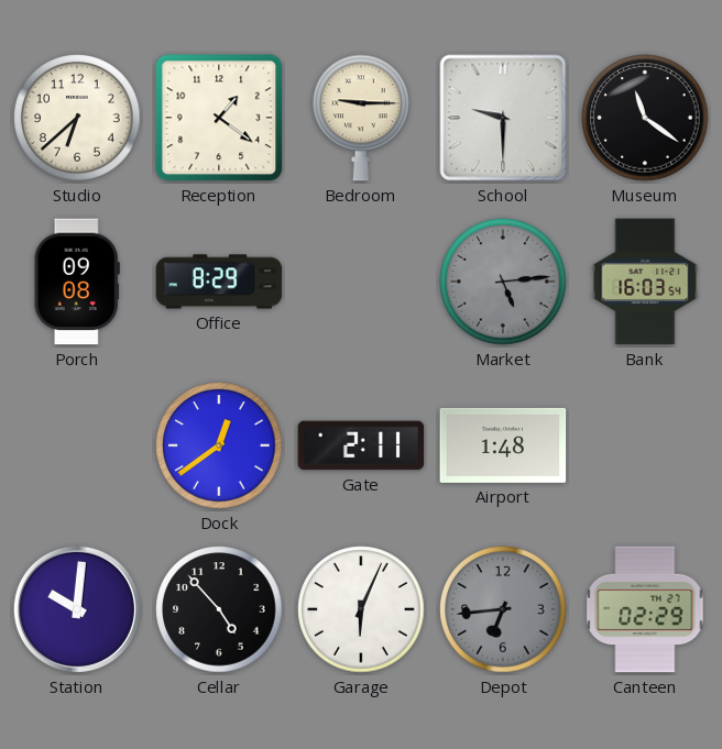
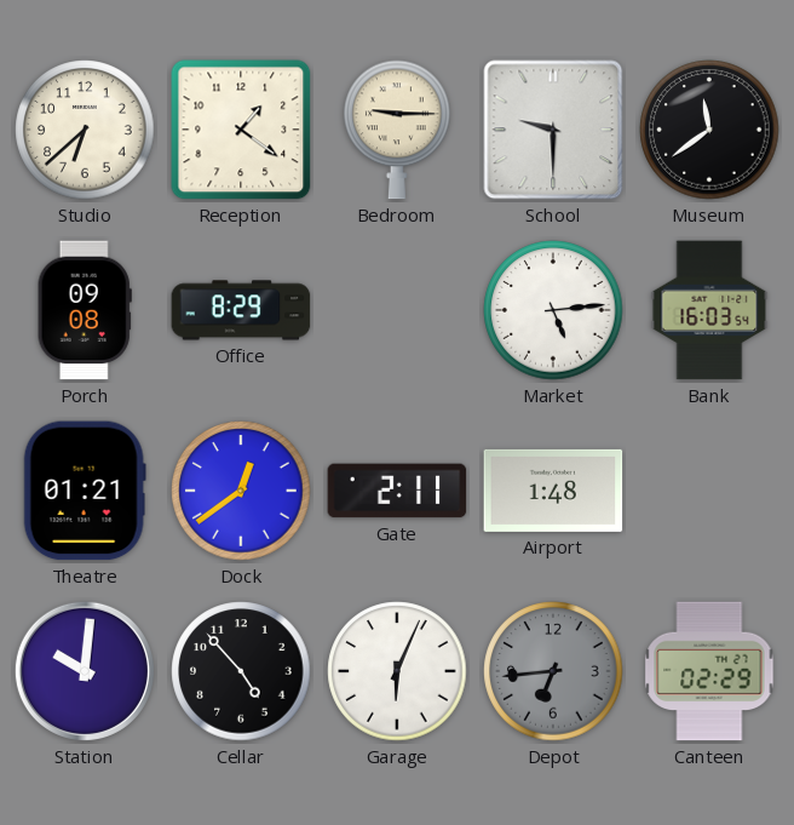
Museum: 11:21 -> 11:39 (709, 130)
Market dial: grey -> white (553, 310)
Theatre: none -> 01:21 (85, 491)
